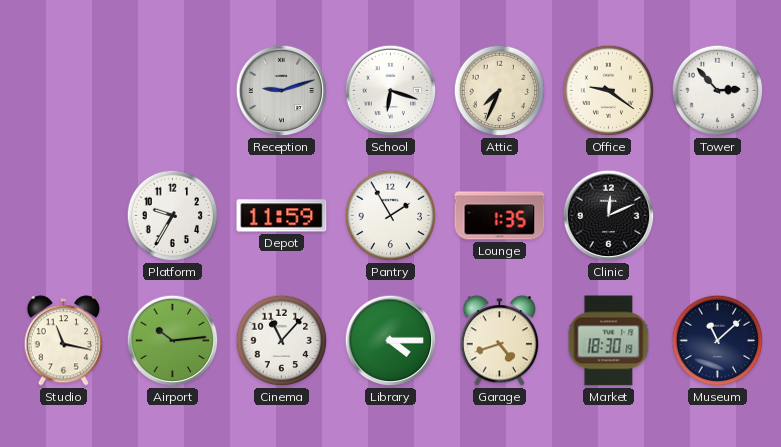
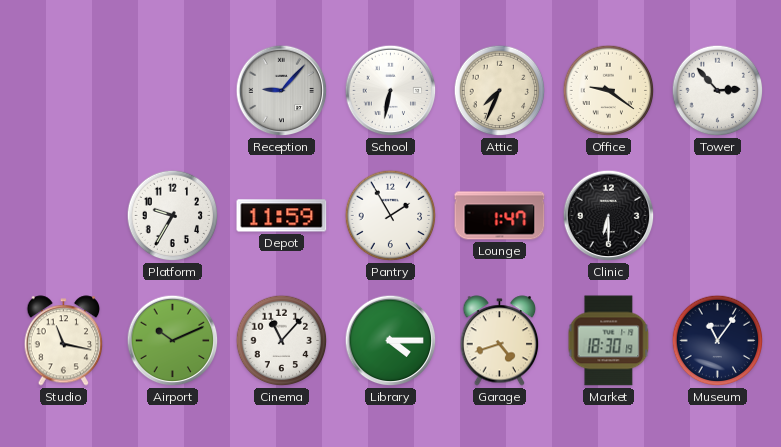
Reception: 9:12 -> 9:07 (282, 91)
School: 6:18 -> 6:32 (391, 91)
Lounge: 1:35 -> 1:47 (500, 216)
Clinic: 12:11 -> 6:30 (609, 216)
Airport: 10:14 -> 10:11 (173, 341)
Museum: 11:08 -> 11:06 (718, 341)
